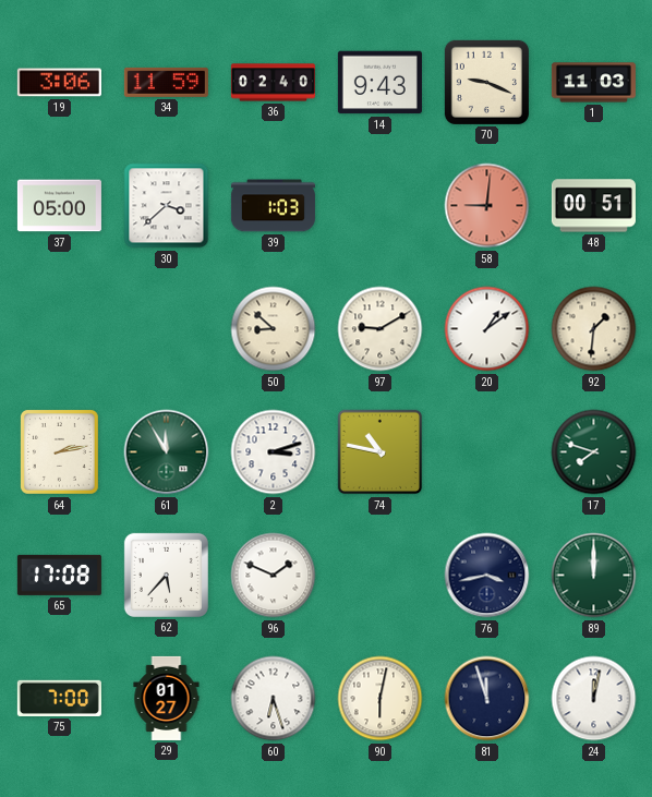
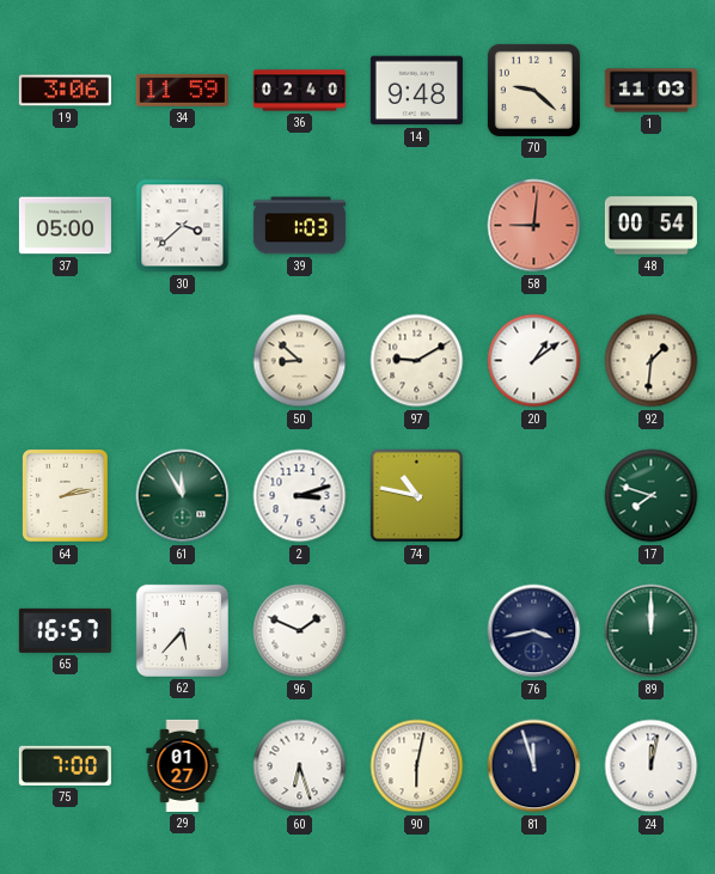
14: 9:43 -> 9:48 (416, 91)
70: 9:19 -> 9:22 (533, 90)
48: 00:51 -> 00:54 (650, 226)
65: 17:08 -> 16:57 (65, 630)
